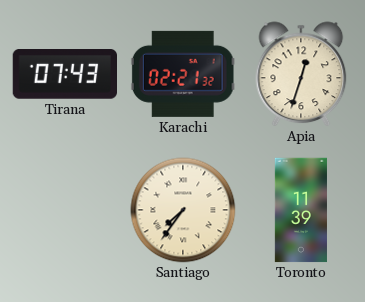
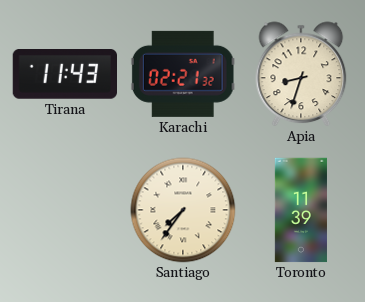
Tirana: 07:43 -> 11:43 (64, 75)
Apia: 12:33 -> 8:33 (301, 74)
